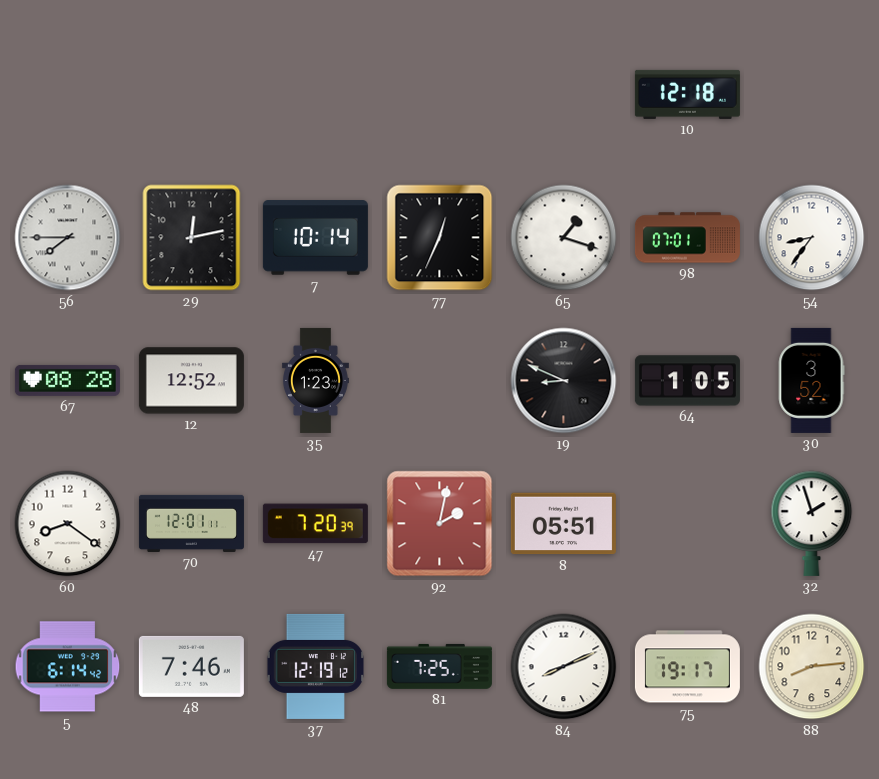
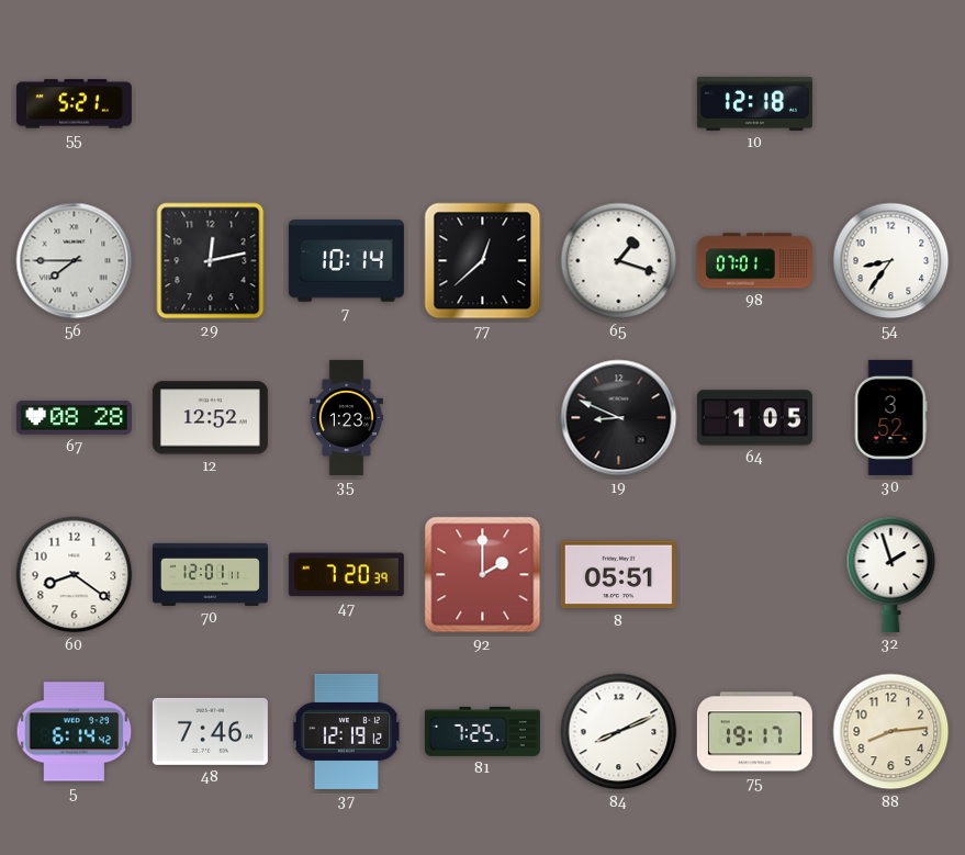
55: none -> 5:21 (74, 104)
77: 12:34 -> 12:38 (483, 261)
92: 2:02 -> 2:00 (483, 575)
